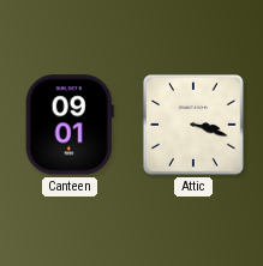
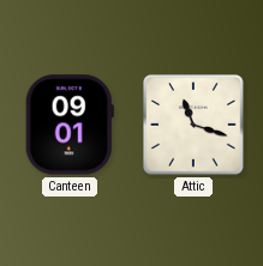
Attic: 3:18 -> 11:18 (193, 125)
